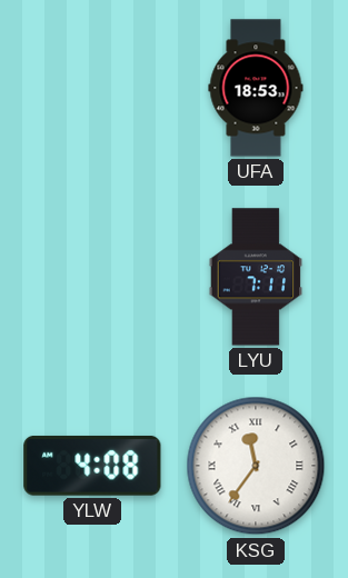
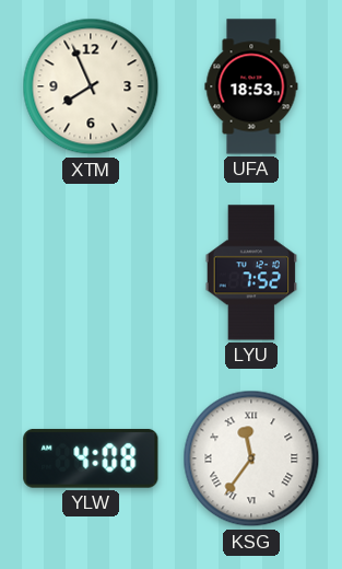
XTM: none -> 7:56 (91, 86)
LYU: 7:11 -> 7:52 (251, 272)
